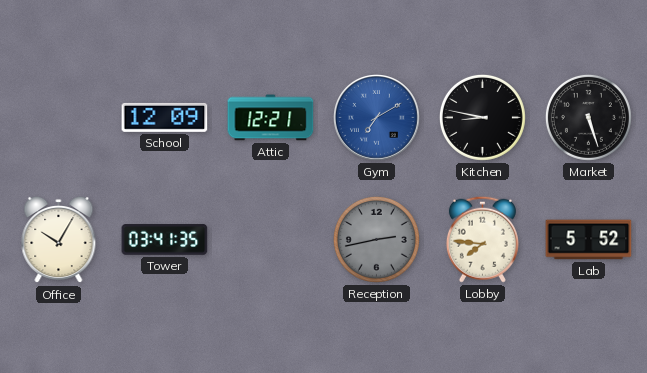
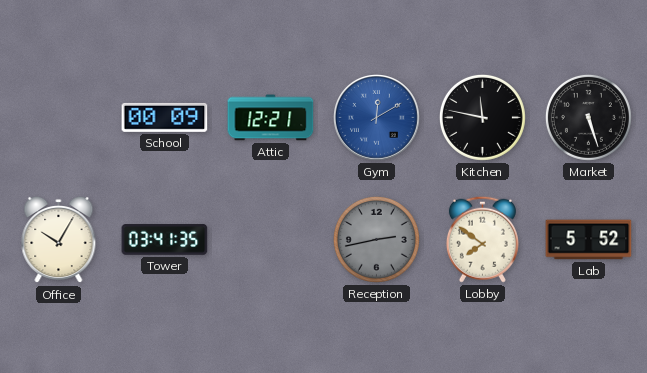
School: 12:09 -> 00:09 (165, 117)
Gym: 7:10 -> 12:10 (377, 118)
Kitchen: 8:47 -> 11:47 (482, 117)
Lobby: 7:46 -> 7:51 (482, 239)
